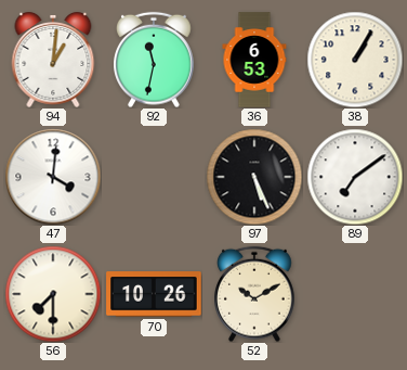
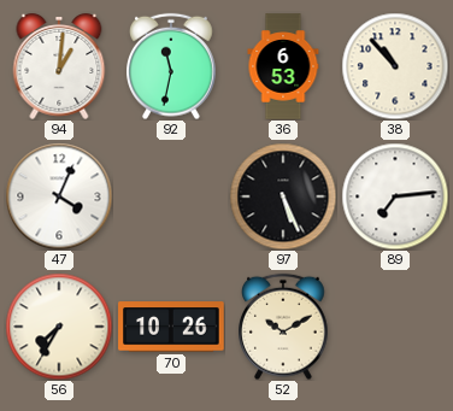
38: 1:05 -> 10:53 (395, 66)
47: 4:01 -> 4:04 (59, 196)
89: 7:09 -> 7:14 (395, 196)
56: 7:30 -> 7:35 (59, 327)
